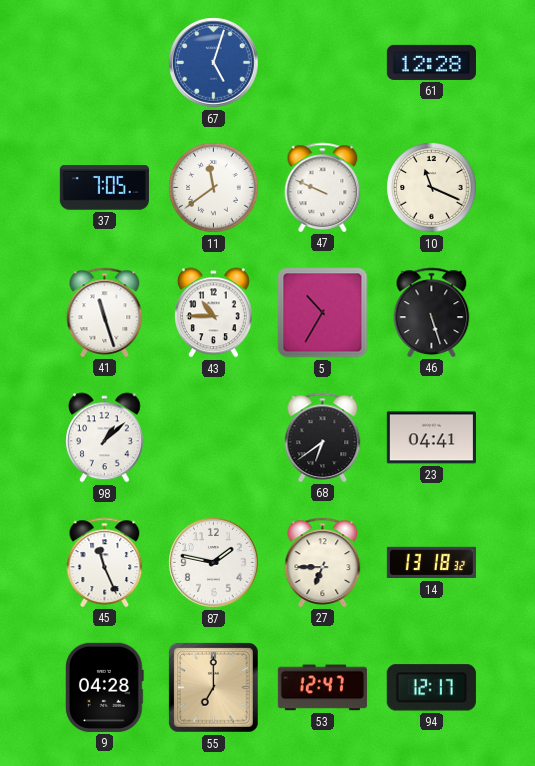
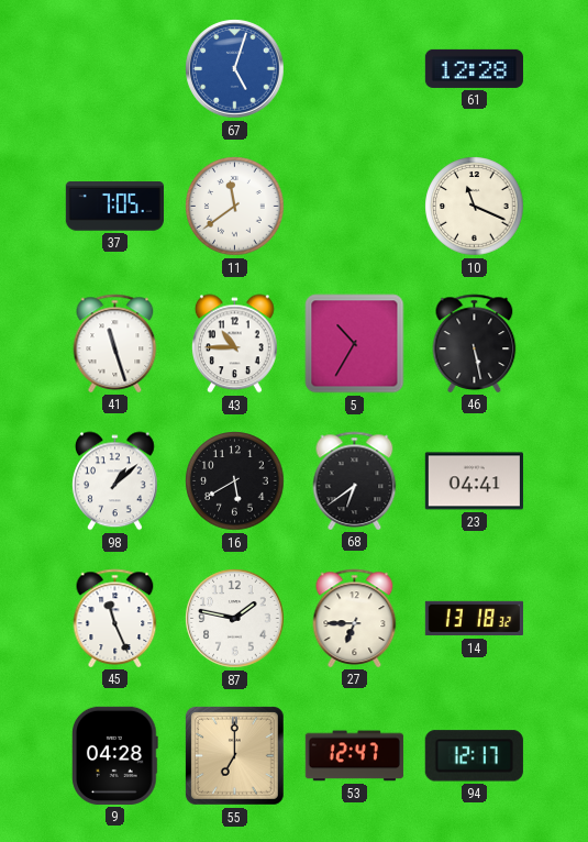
47: 9:49 -> none (323, 187)
46: 5:27 -> 5:28 (475, 343)
16: none -> 5:40 (235, 481)
